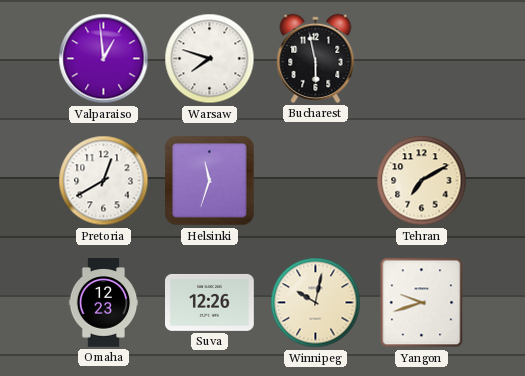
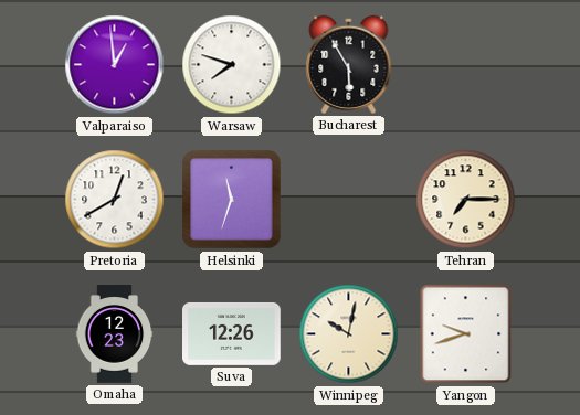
Bucharest: 5:58 -> 5:55 (349, 64)
Tehran: 7:10 -> 7:15 (466, 200)
